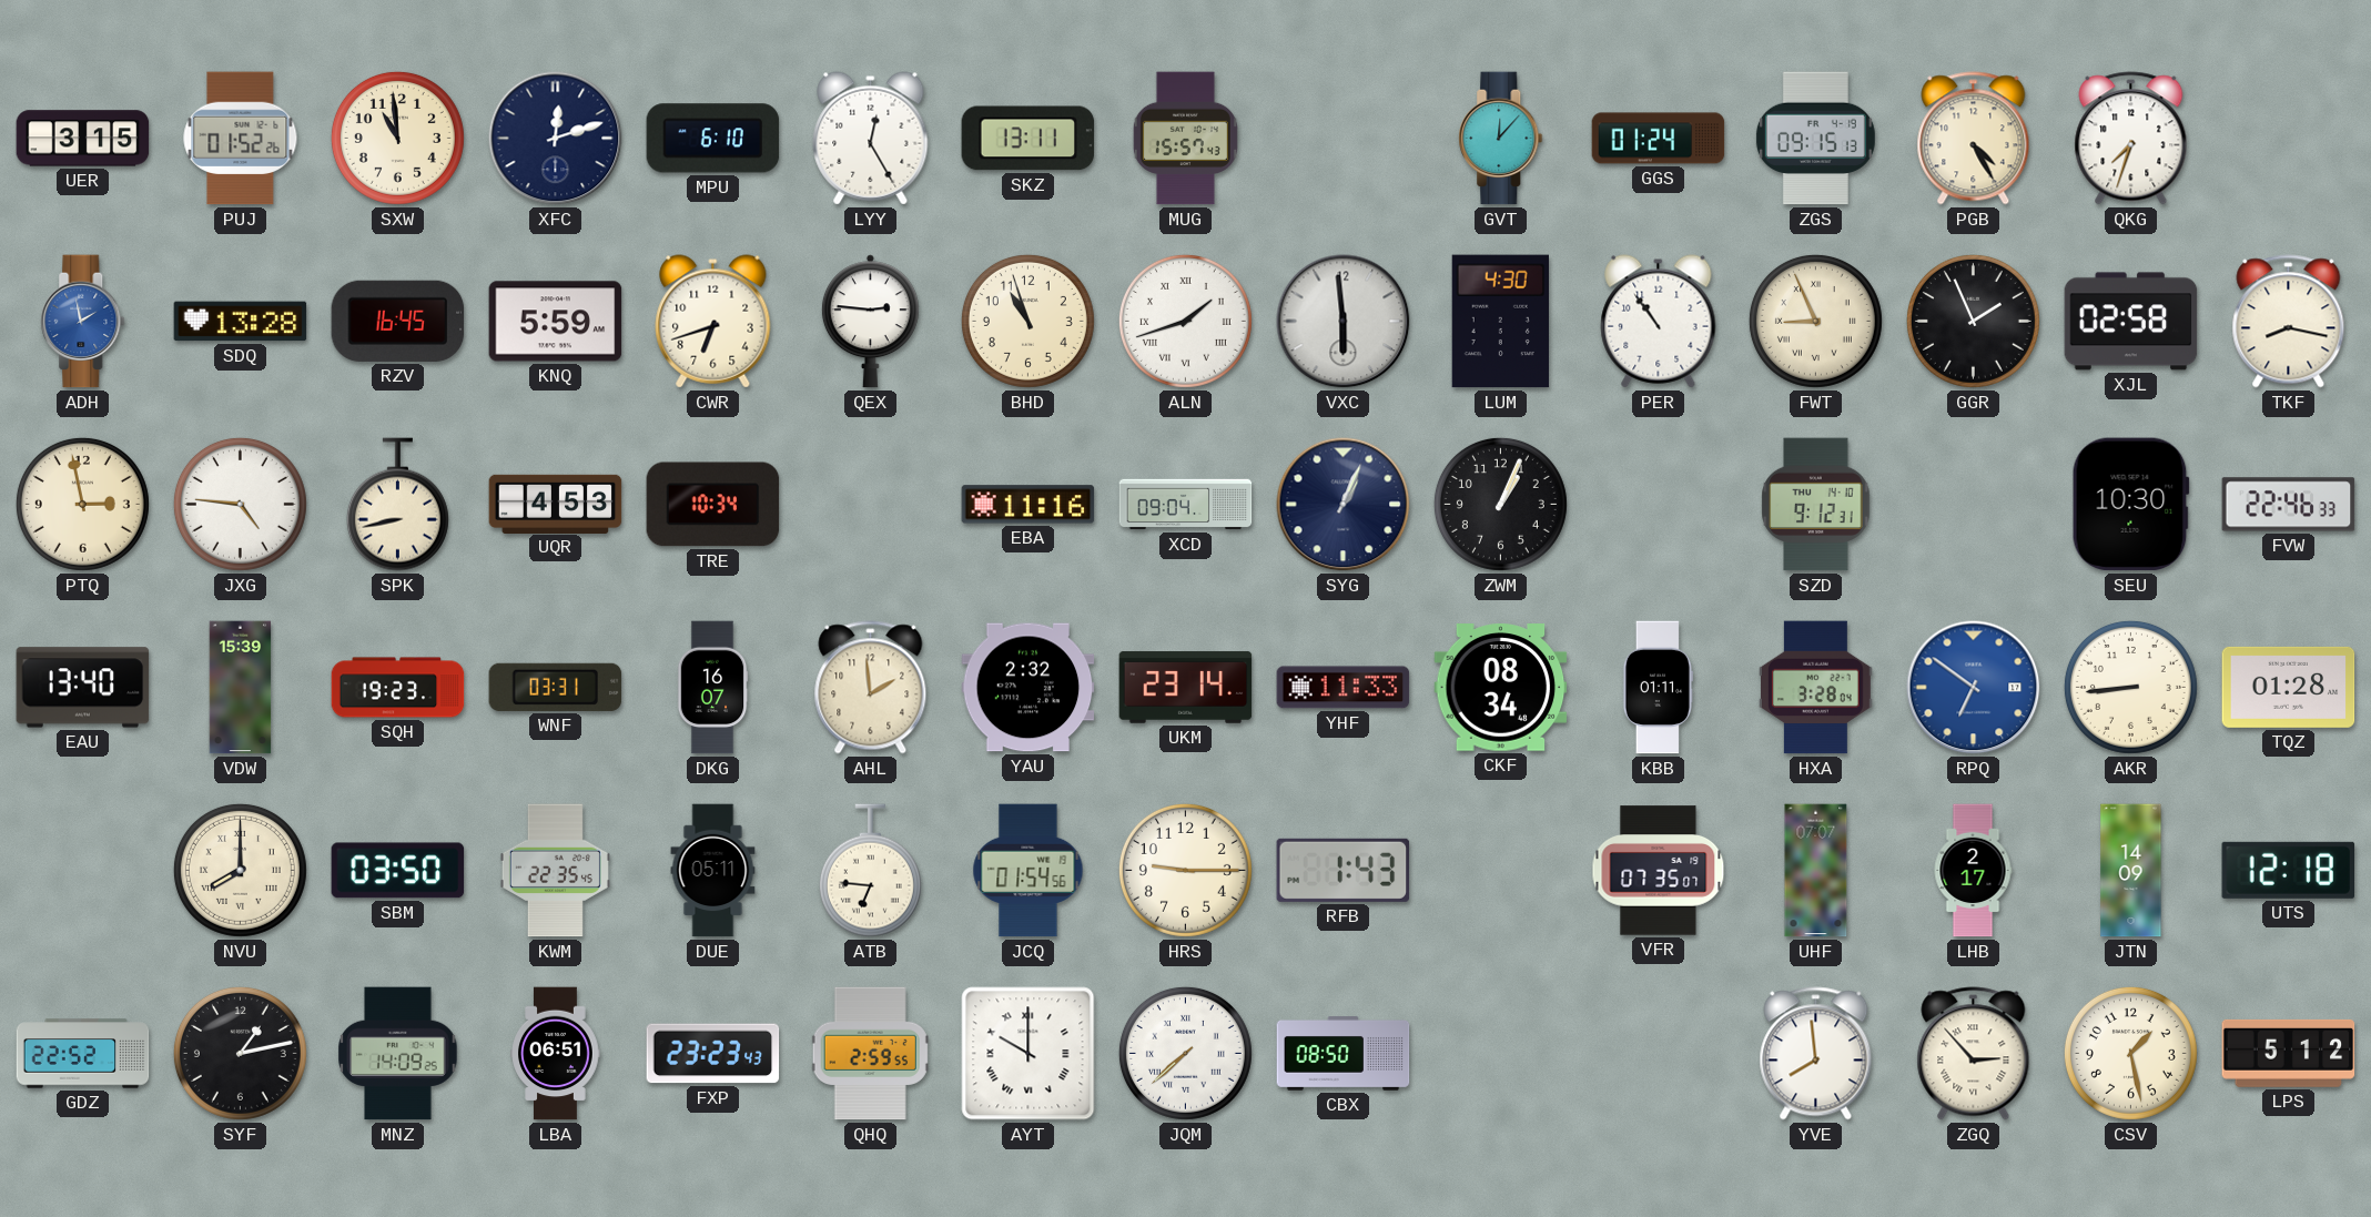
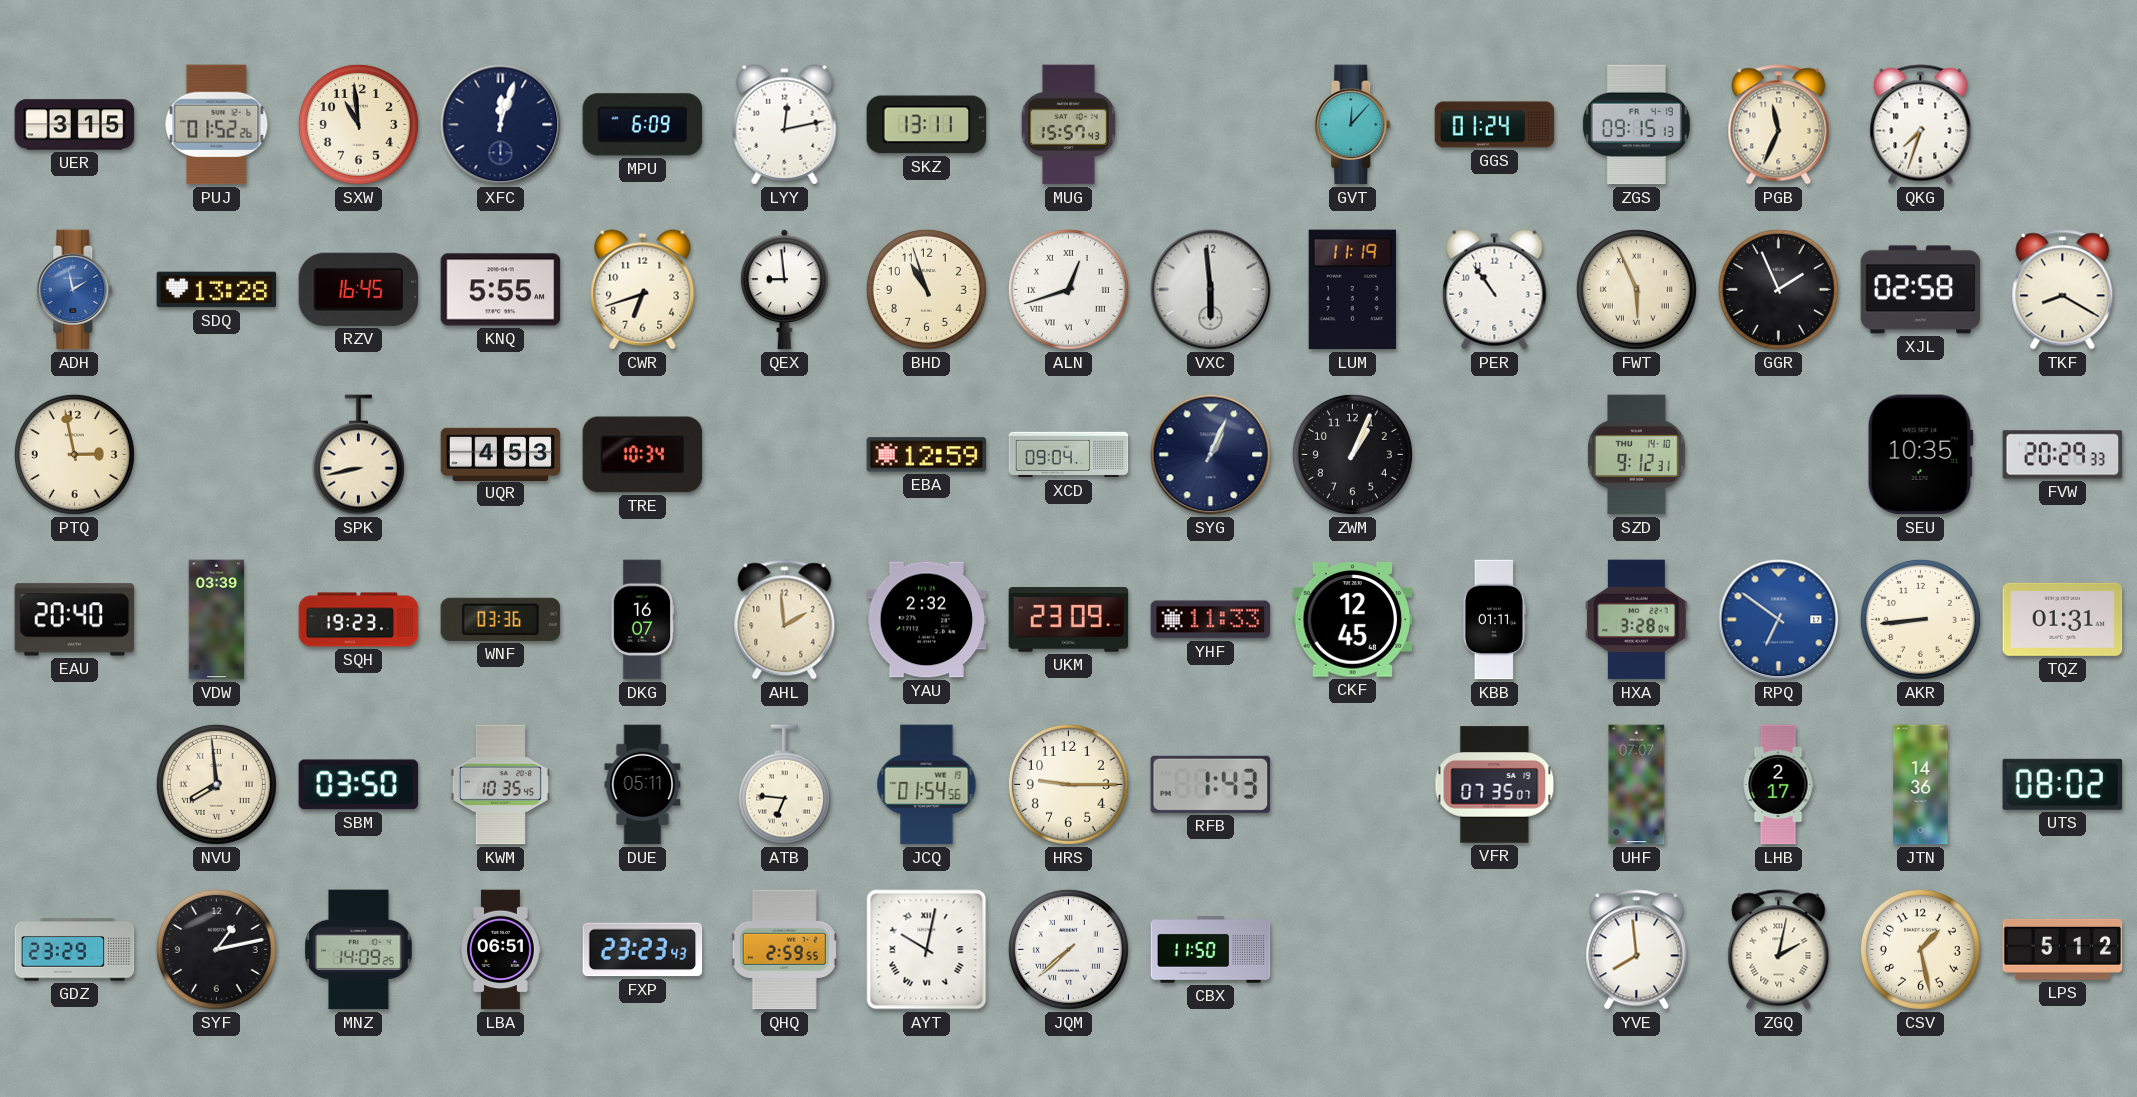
XFC: 12:12 -> 12:03 (501, 125)
MPU: 6:10 -> 6:09 (643, 125)
LYY: 12:25 -> 12:13 (785, 125)
PGB: 4:25 -> 11:34 (1779, 125)
KNQ: 5:59 -> 5:55 (501, 290)
QEX: 2:46 -> 8:59 (784, 290)
ALN: 1:42 -> 12:42 (1068, 289)
LUM: 4:30 -> 11:19 (1352, 290)
FWT: 8:56 -> 5:56 (1636, 289)
TKF: 8:17 -> 8:20 (2063, 290)
JXG: 4:46 -> none (240, 504)
EBA: 11:16 -> 12:59 (927, 455)
SEU: 10:30 -> 10:35 (1920, 455)
FVW: 22:46 -> 20:29 (2063, 455)
EAU: 13:40 -> 20:40 (75, 620)
VDW: 15:39 -> 03:39 (217, 620)
WNF: 03:31 -> 03:36 (501, 619)
UKM: 23:14 -> 23:09 (1069, 620)
CKF: 08:34 -> 12:45 (1353, 620)
TQZ: 01:28 -> 01:31 (2063, 619)
NVU: 8:00 -> 7:59 (216, 784)
KWM: 22:35 -> 10:35 (500, 785)
JTN: 14:09 -> 14:36 (1921, 785)
UTS: 12:18 -> 08:02 (2063, 784)
GDZ: 22:52 -> 23:29 (75, 950)
AYT: 10:00 -> 10:02 (927, 950)
CBX: 08:50 -> 11:50 (1211, 950)
ZGQ: 2:53 -> 2:02 (1779, 950)
